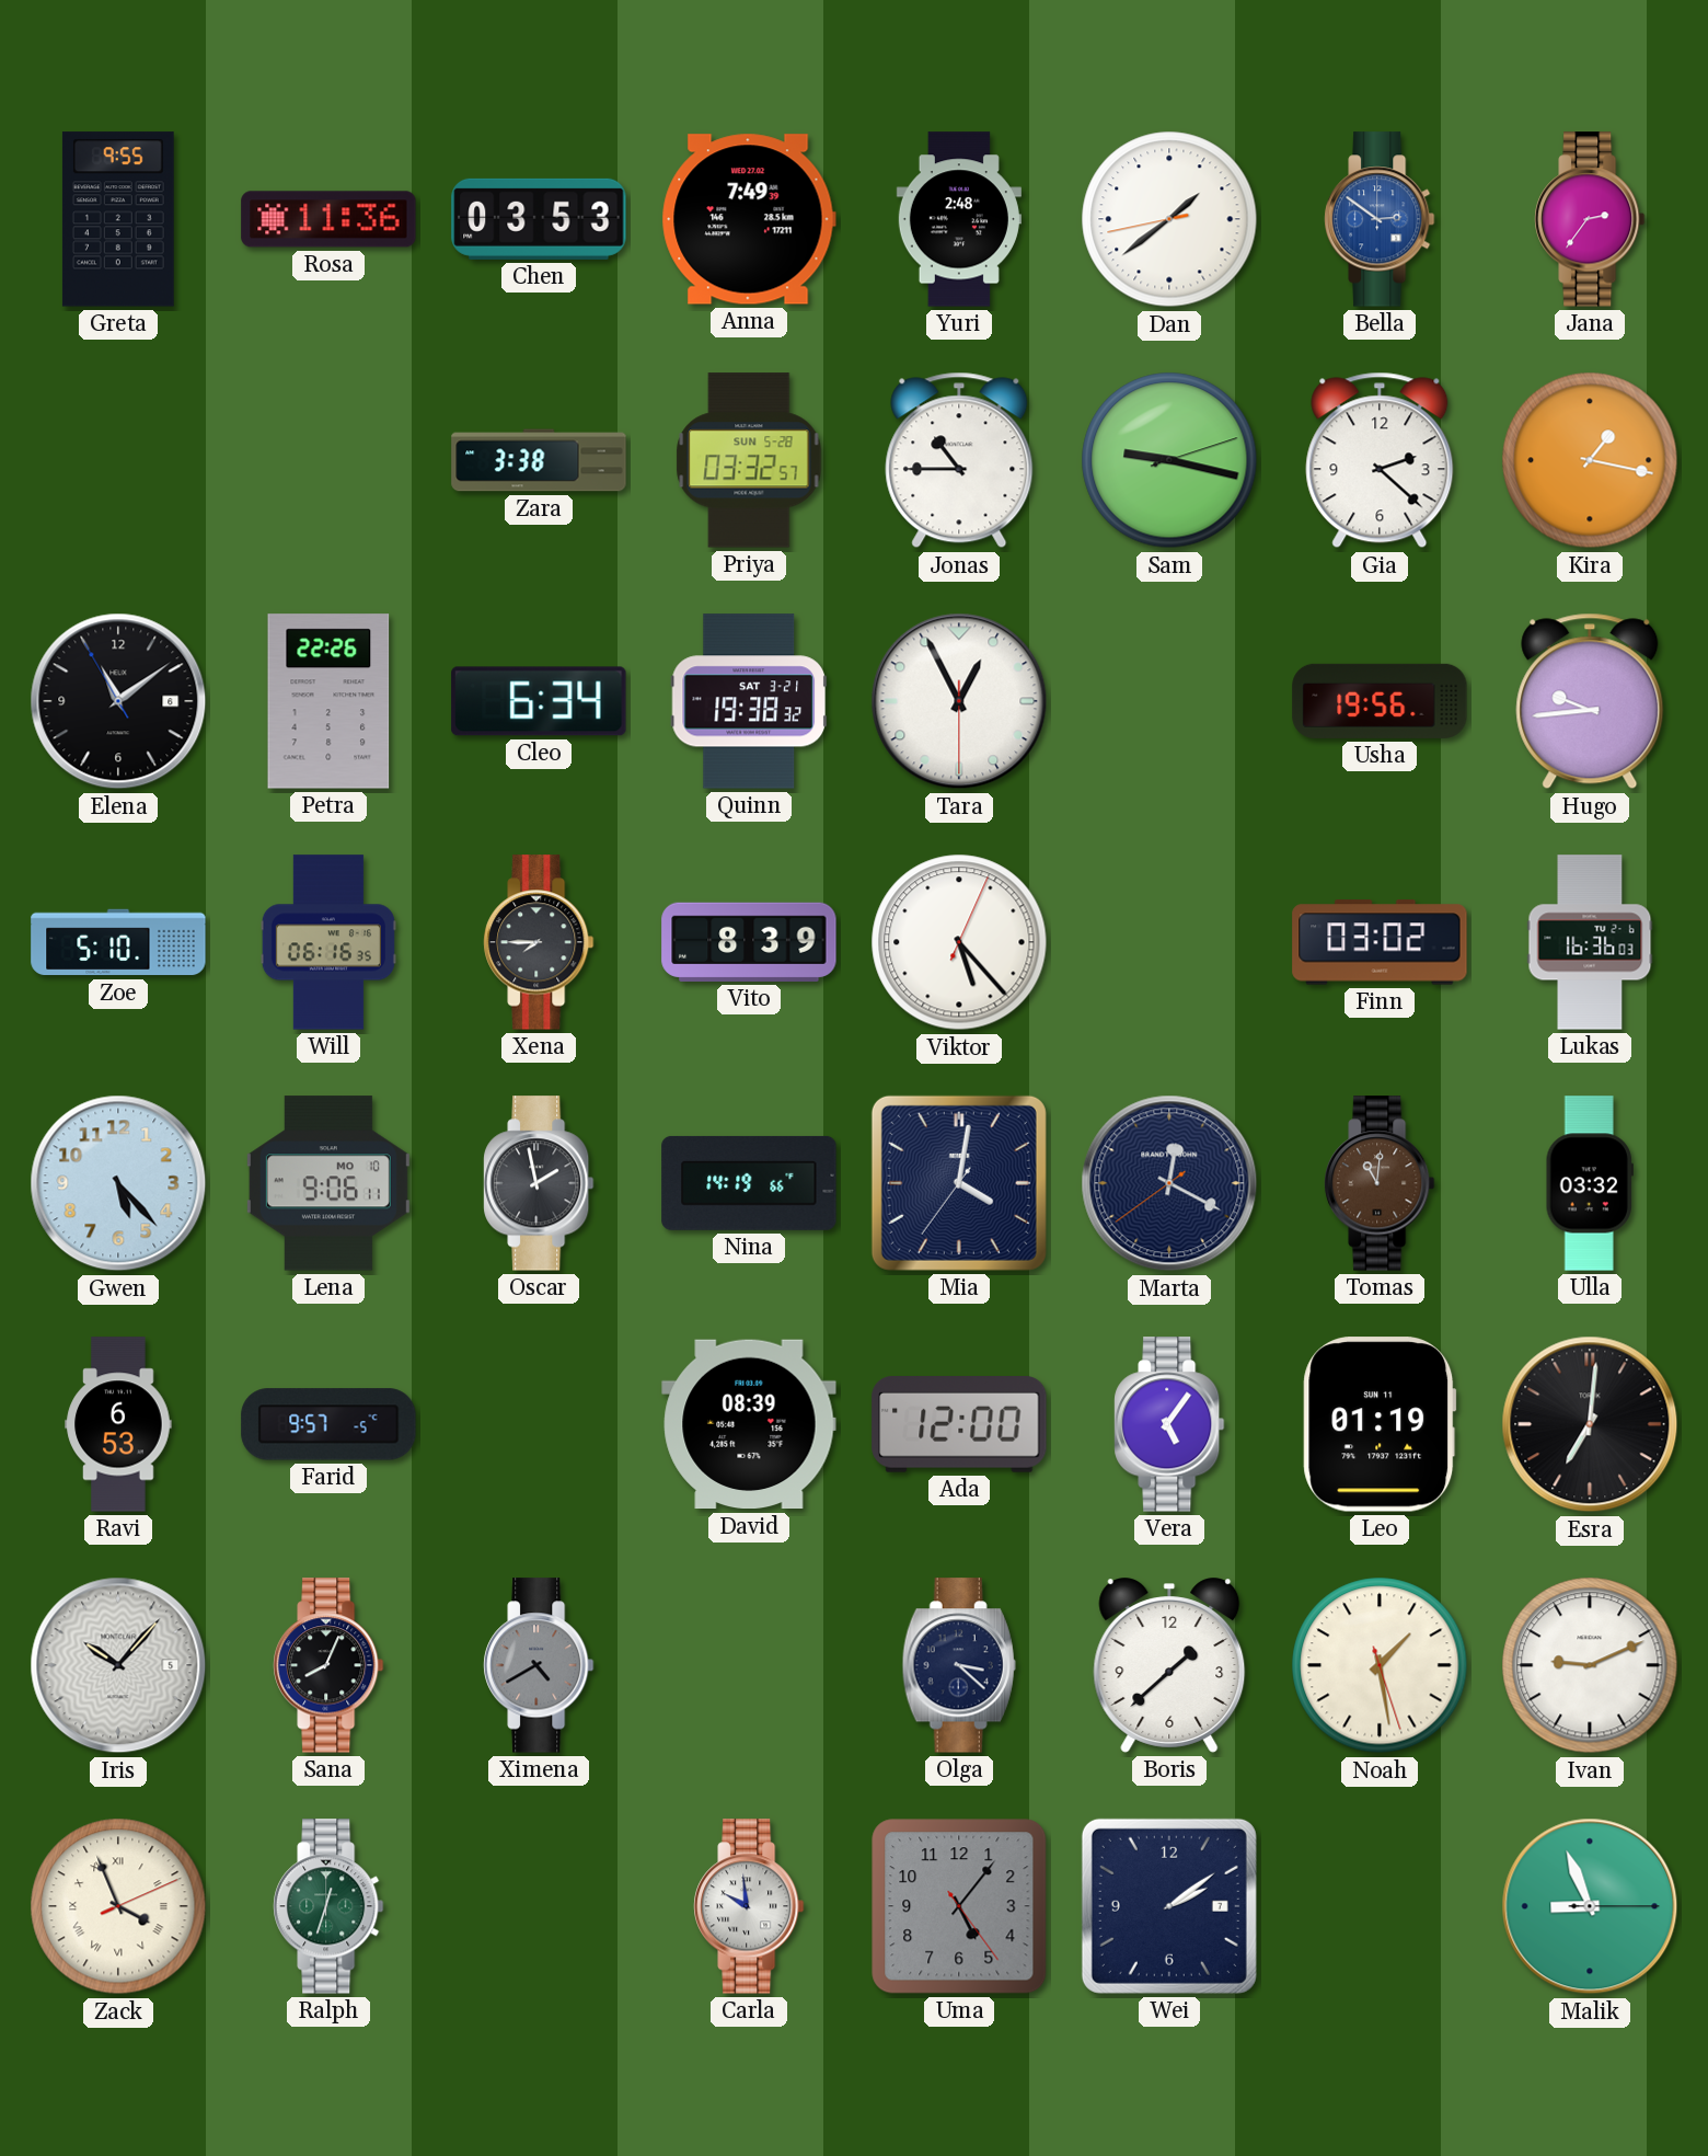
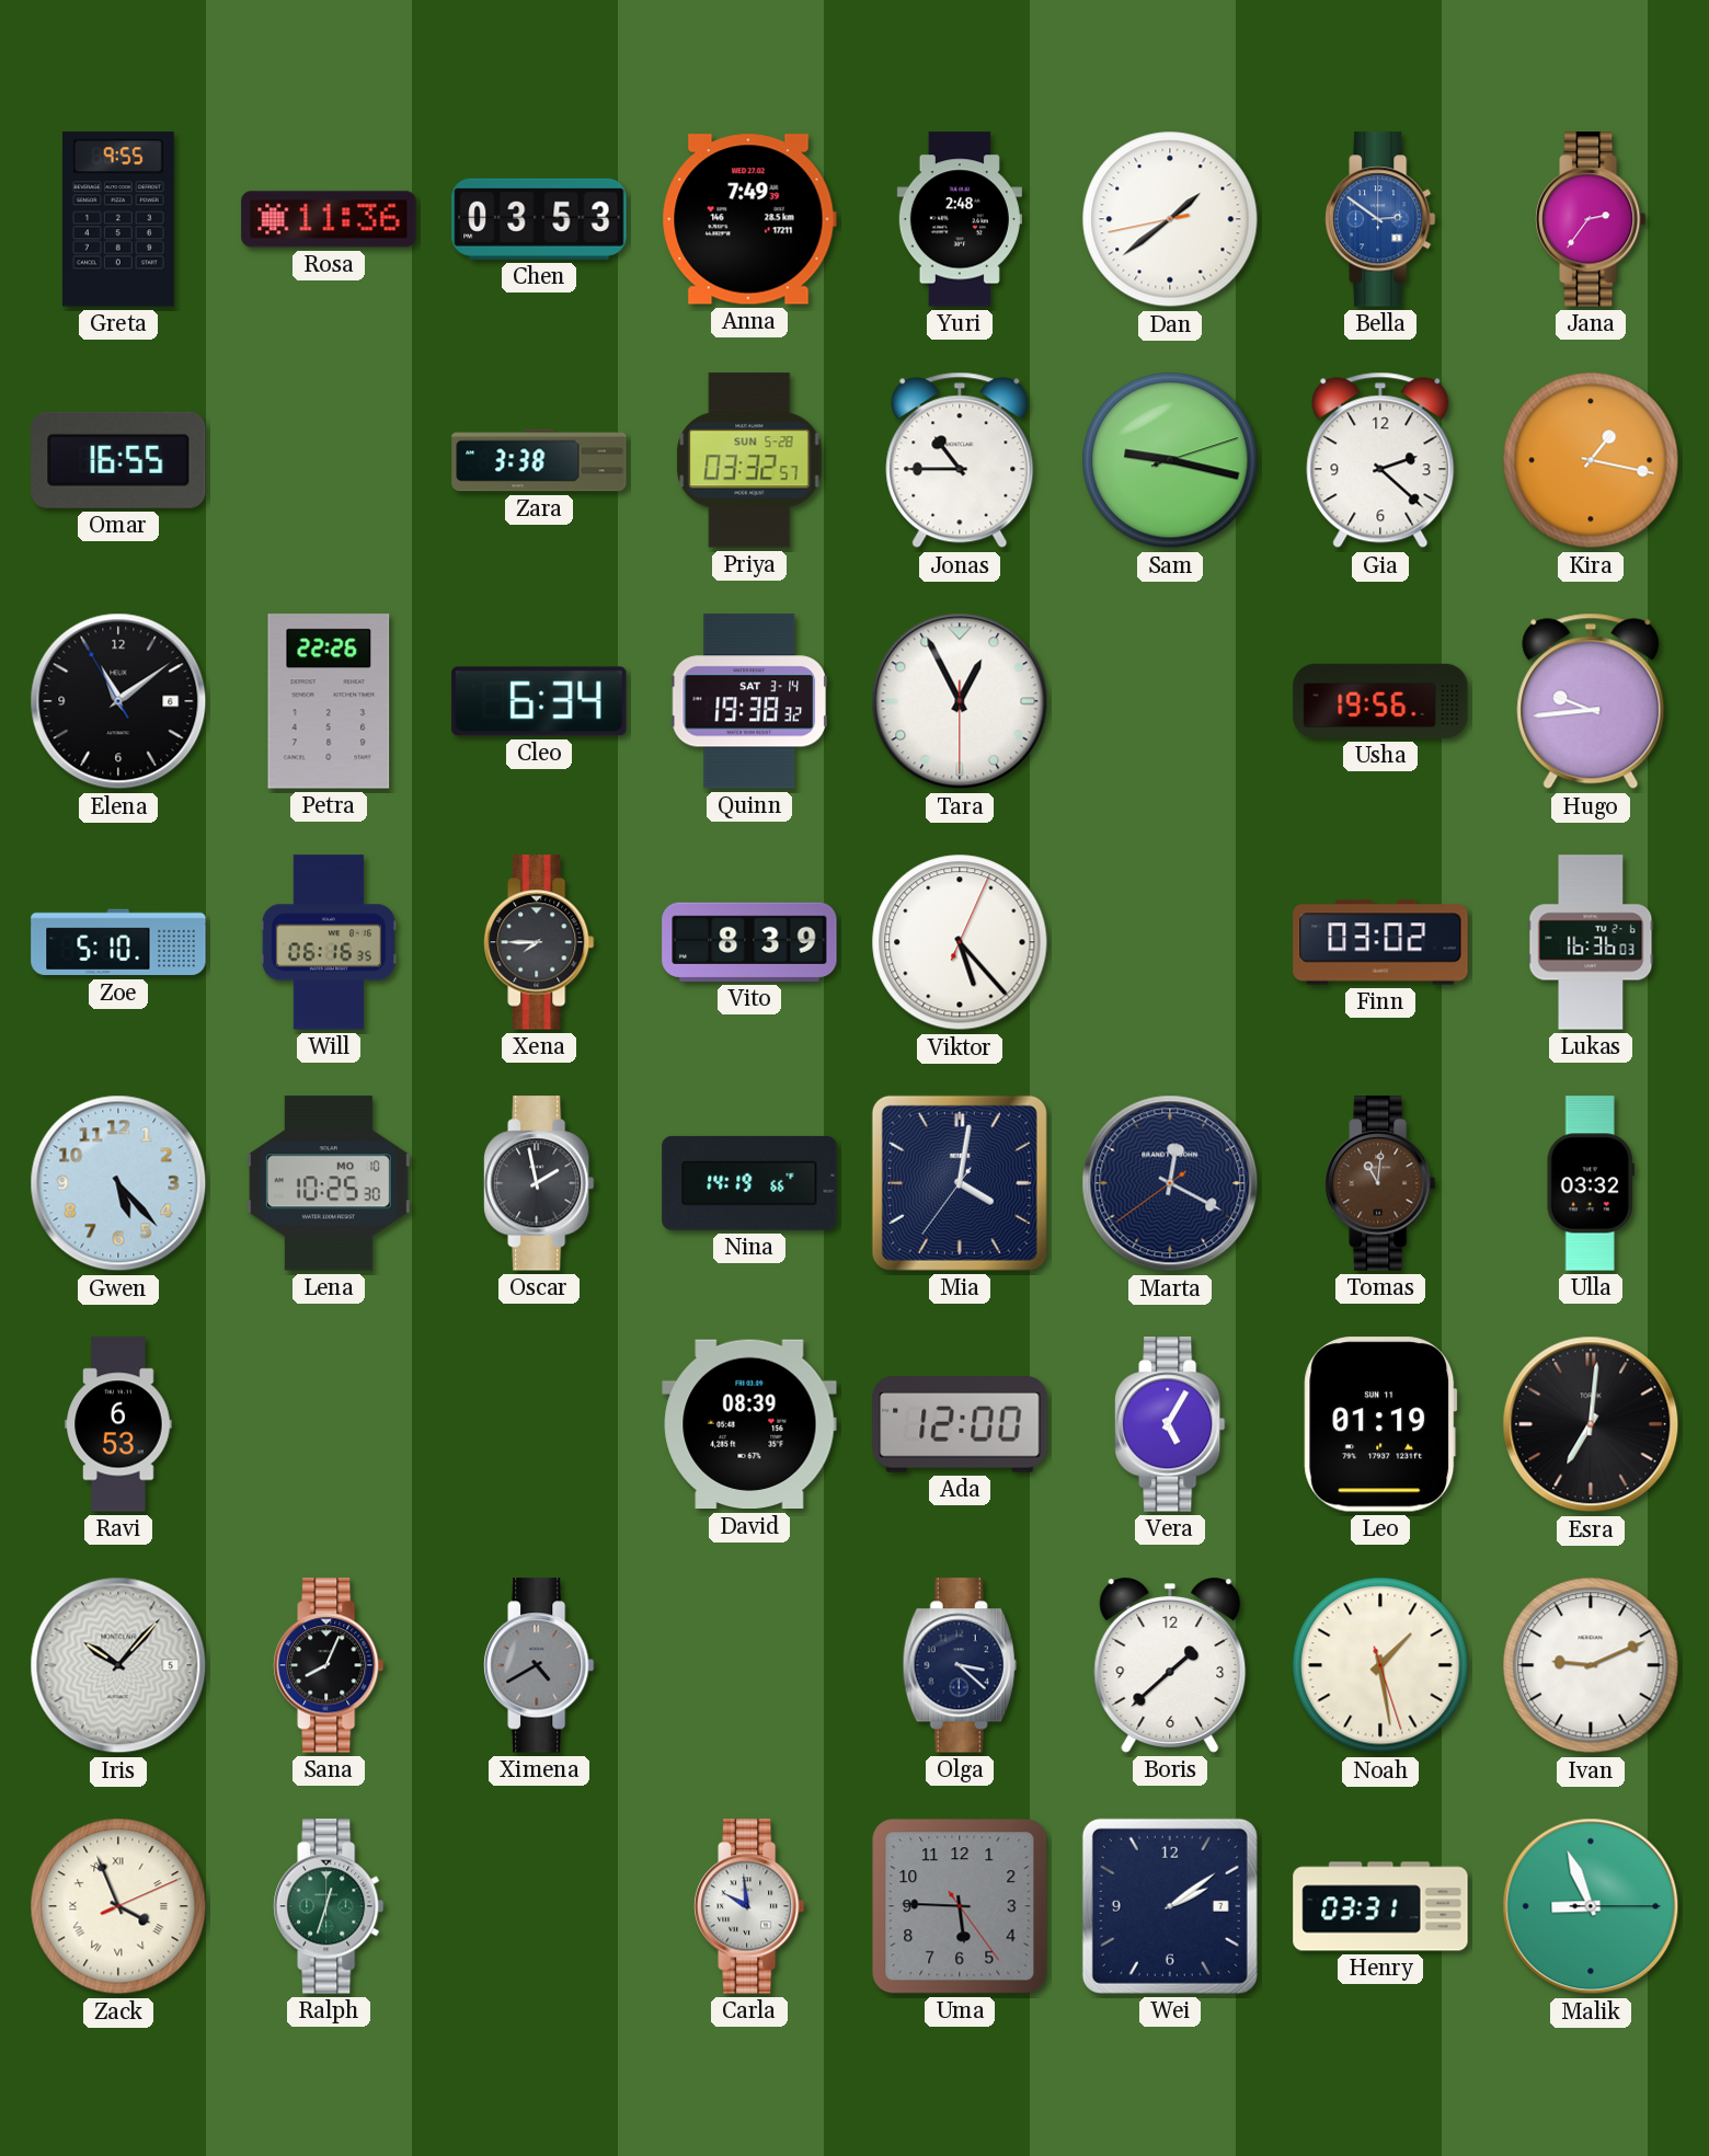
Omar: none -> 16:55 (118, 460)
Quinn date: SAT 3-21 -> SAT 3-14 (748, 701)
Lena: 9:06 -> 10:25 (329, 1183)
Farid: 9:57 -> none (328, 1424)
Vera: 5:06 -> 5:05 (1170, 1424)
Uma: 5:06 -> 5:45 (960, 1906)
Henry: none -> 03:31 (1380, 1906)
